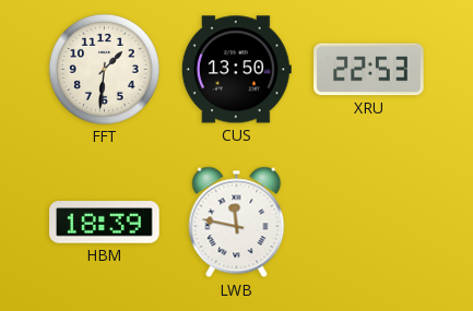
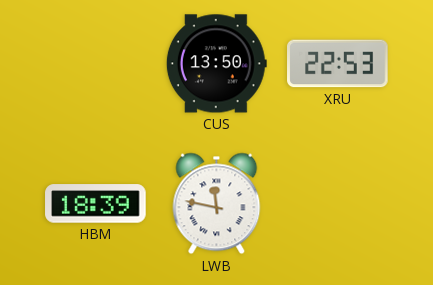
FFT: 1:31 -> none (104, 69)
